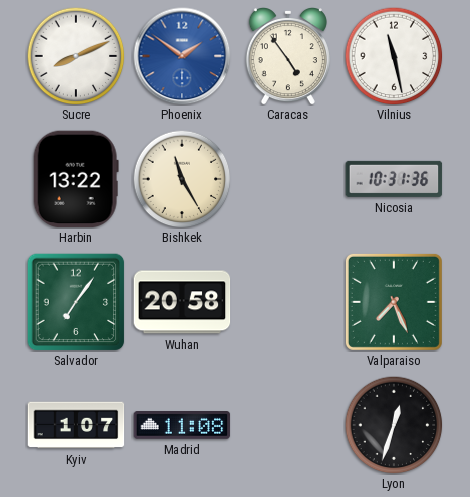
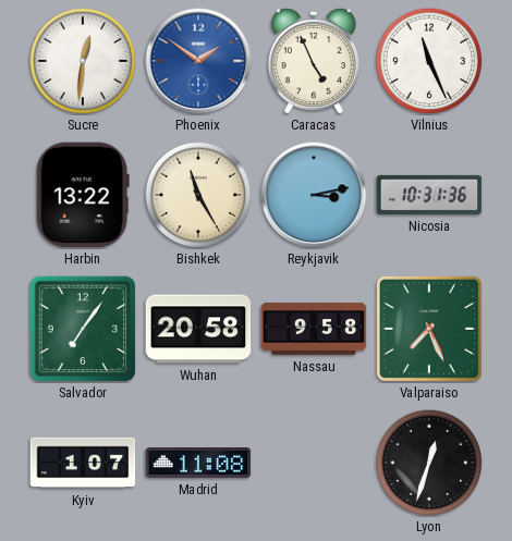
Sucre: 8:11 -> 12:31 (83, 61)
Caracas: 4:54 -> 4:56 (314, 61)
Vilnius: 11:28 -> 11:26 (429, 61)
Reykjavik: none -> 3:13 (314, 195)
Nassau: none -> 9:58 (314, 329)
